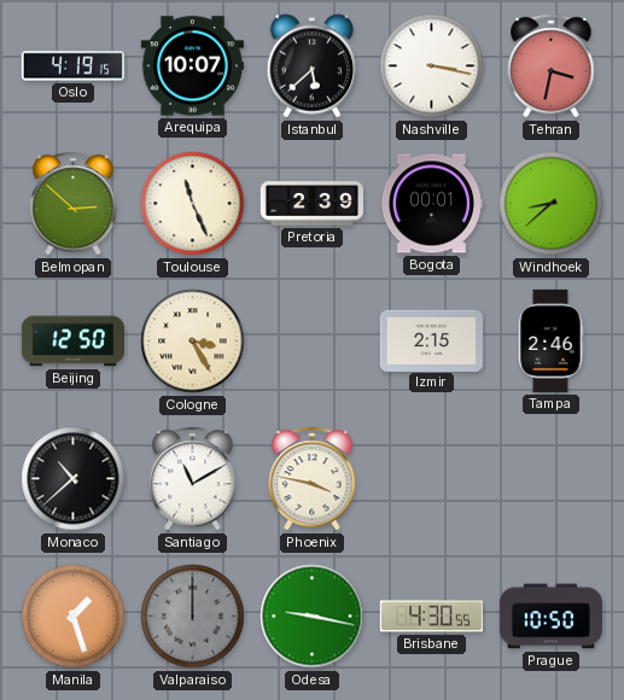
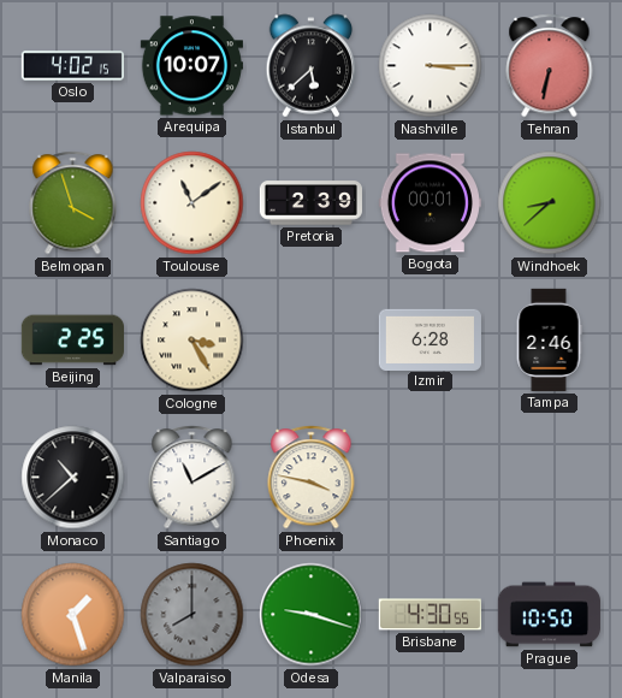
Oslo: 4:19 -> 4:02 (72, 66)
Nashville: 3:17 -> 3:15 (431, 66)
Tehran: 3:32 -> 6:32 (550, 66)
Belmopan: 2:52 -> 3:57 (73, 203)
Toulouse: 11:26 -> 11:09 (192, 203)
Beijing: 12:50 -> 2:25 (72, 341)
Izmir: 2:15 -> 6:28 (430, 339)
Valparaiso: 12:00 -> 8:00 (192, 615)
Odesa: 9:17 -> 9:18 (312, 615)
